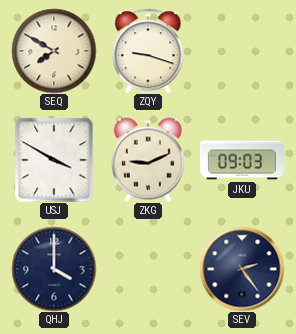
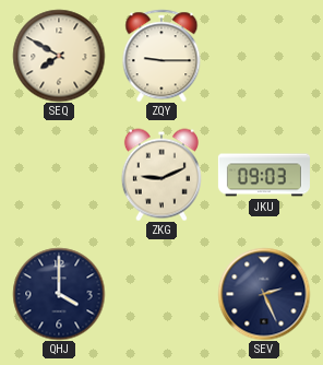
ZQY: 9:18 -> 9:15 (161, 56)
USJ: 3:50 -> none (54, 160)
SEV: 2:24 -> 2:26 (264, 294)
